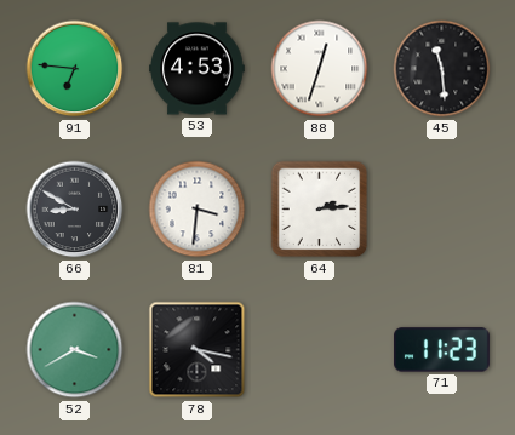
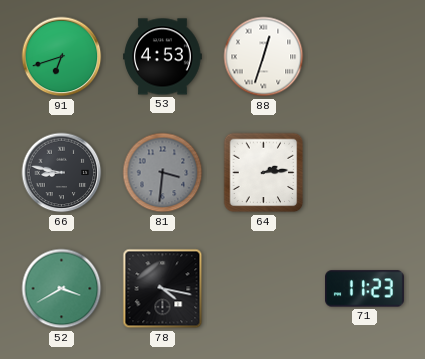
91: 6:46 -> 6:42 (62, 57)
45: 11:29 -> none (442, 69)
66: 8:50 -> 8:47 (62, 173)
81 dial: white -> grey (163, 173)
